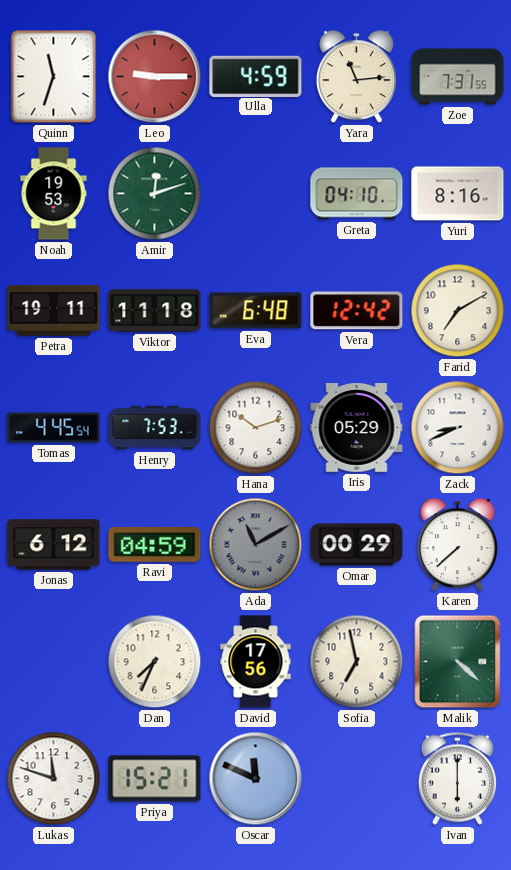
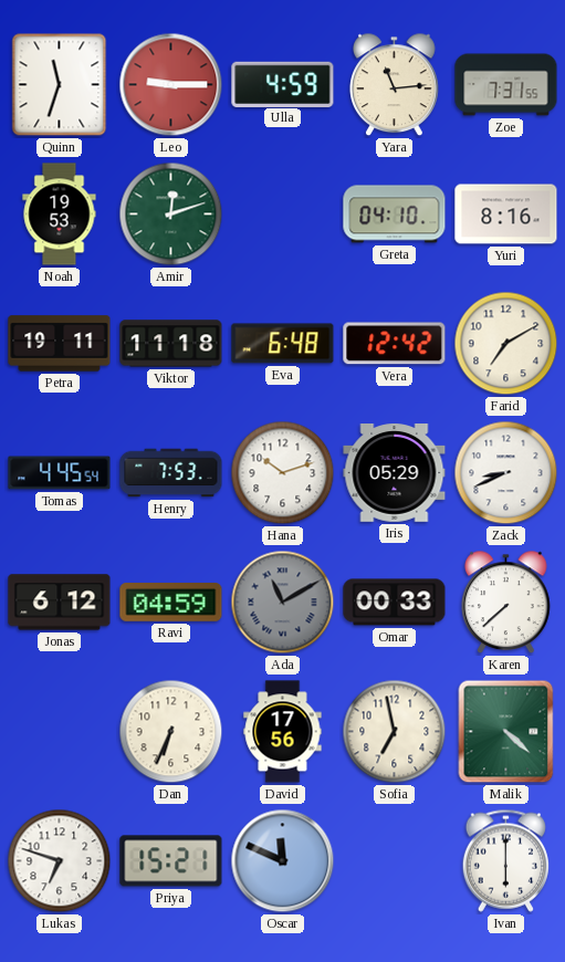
Omar: 00:29 -> 00:33 (395, 603)
Dan: 7:34 -> 6:34 (171, 732)
Lukas: 11:48 -> 6:48 (60, 861)
